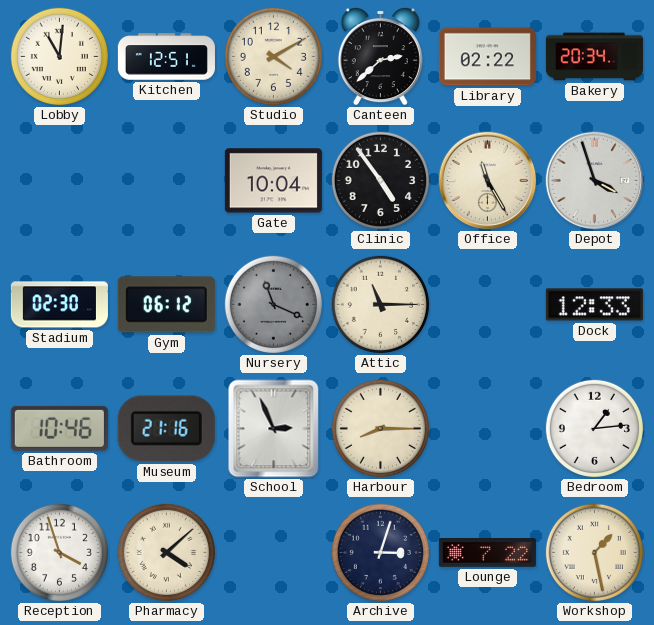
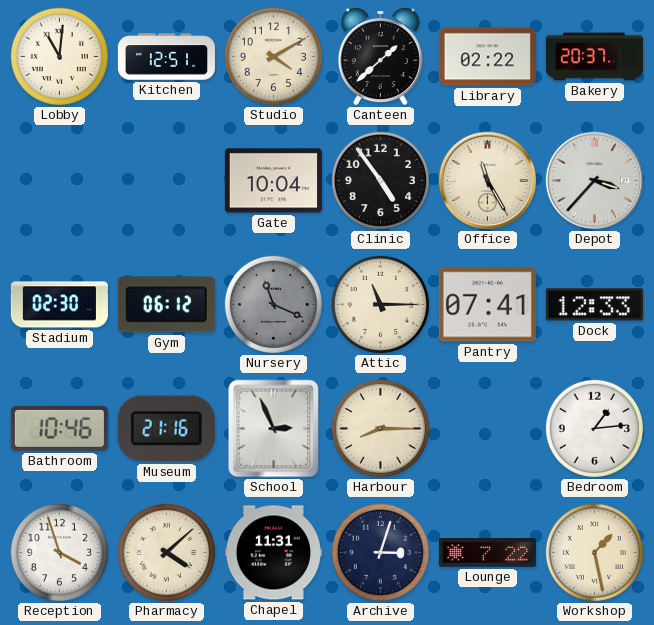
Canteen: 2:38 -> 1:38 (380, 56)
Bakery: 20:34 -> 20:37 (594, 57)
Depot: 3:57 -> 3:37 (595, 181)
Pantry: none -> 07:41 (487, 305)
Chapel: none -> 11:31 (273, 553)
